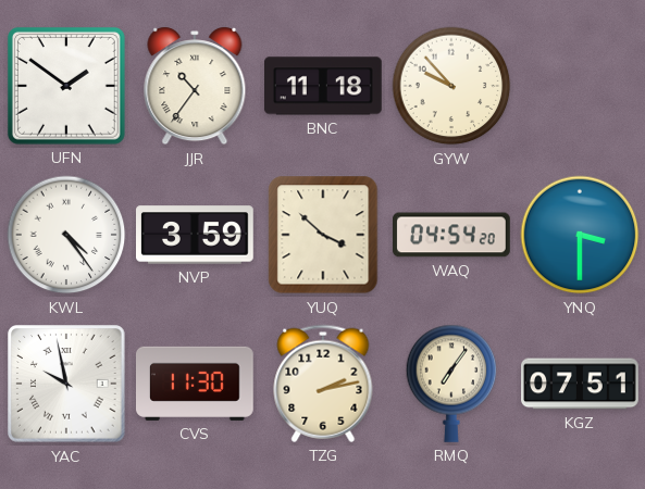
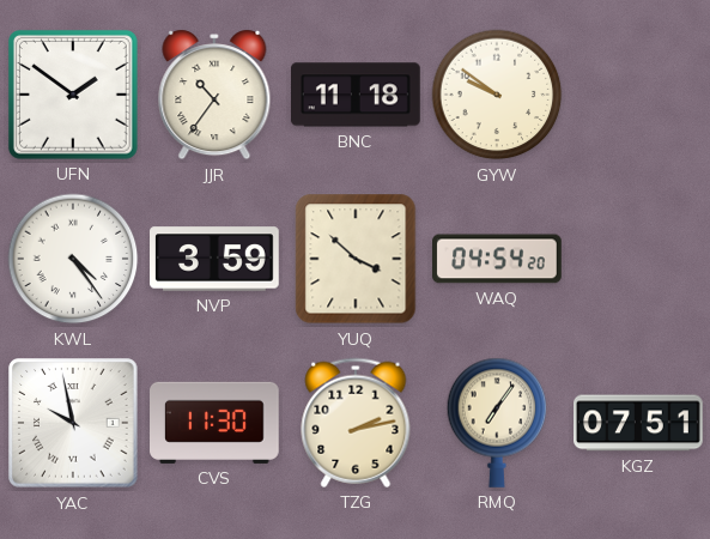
GYW: 9:53 -> 9:51 (497, 95)
YNQ: 3:30 -> none (580, 235)
